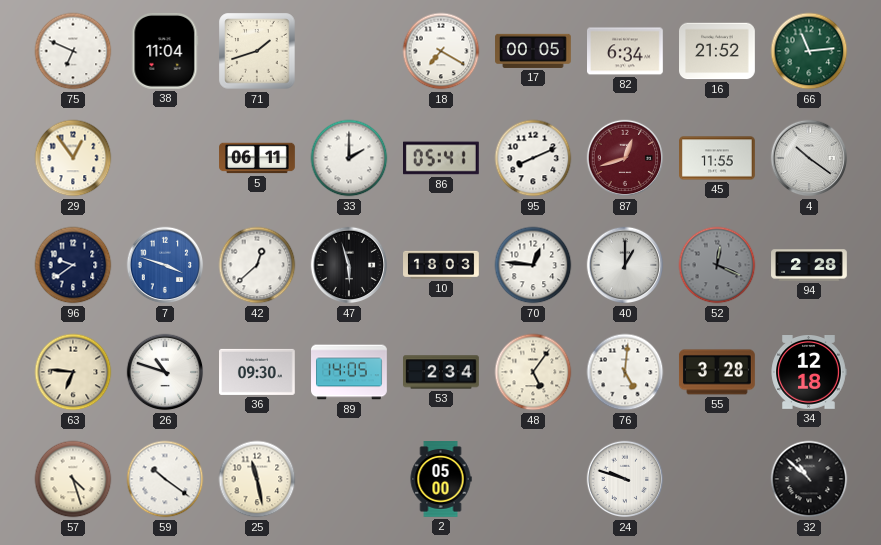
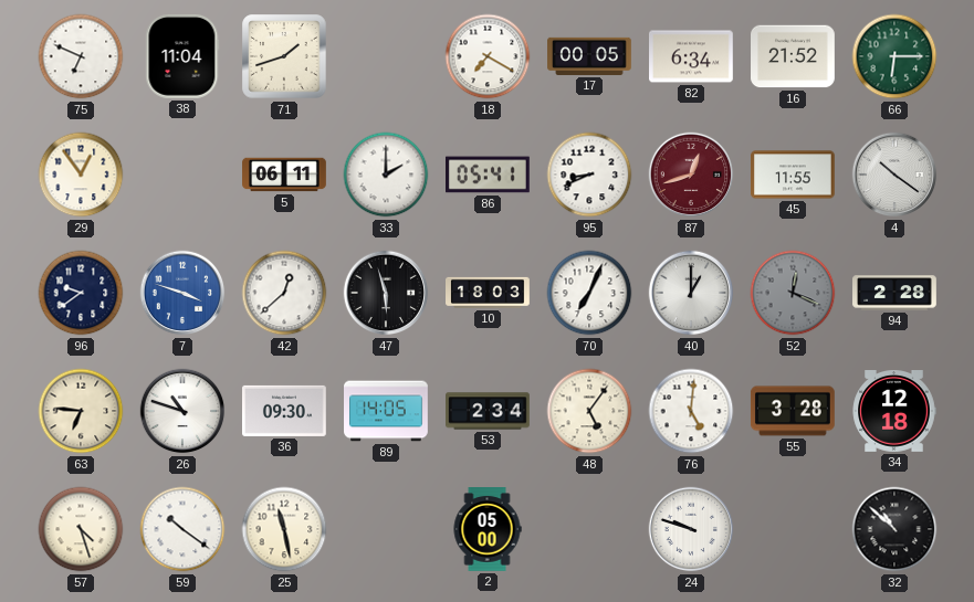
66: 11:14 -> 6:15 (894, 56)
95: 8:11 -> 8:41 (589, 175)
70: 12:46 -> 7:04 (589, 293)
